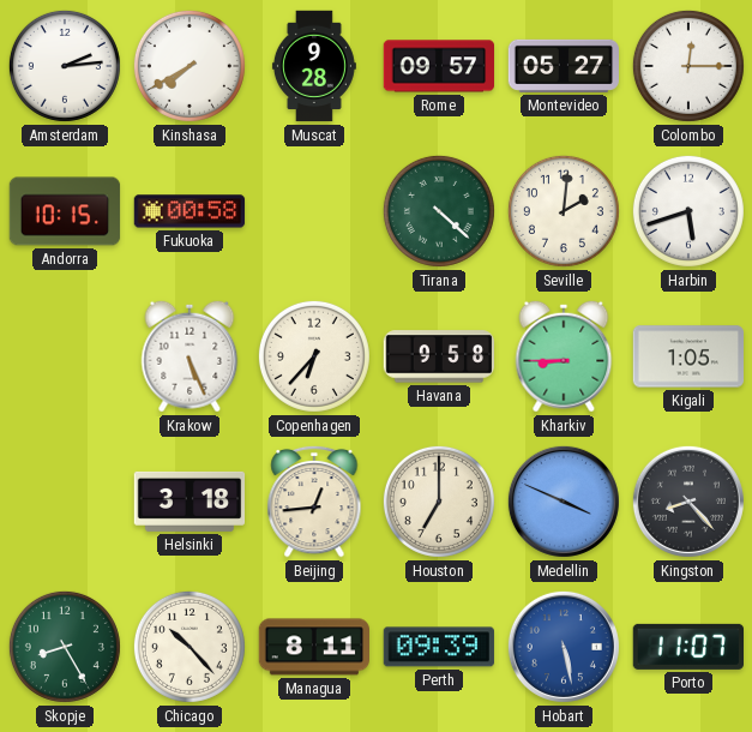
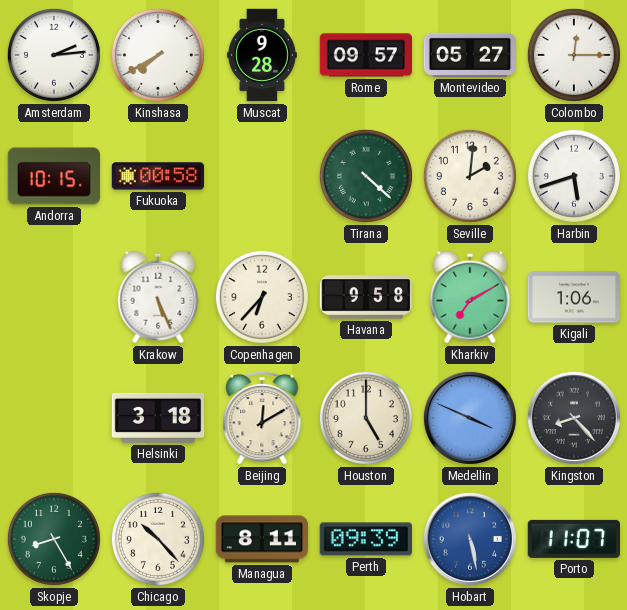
Kharkiv: 8:45 -> 7:10 (470, 297)
Kigali: 1:05 -> 1:06 (574, 297)
Beijing: 12:44 -> 12:10 (262, 418)
Houston: 7:00 -> 5:00 (366, 418)
